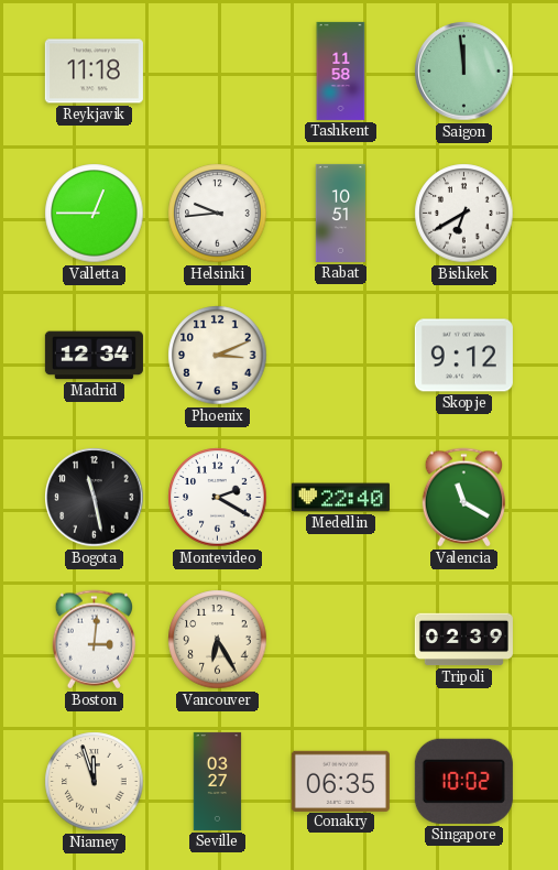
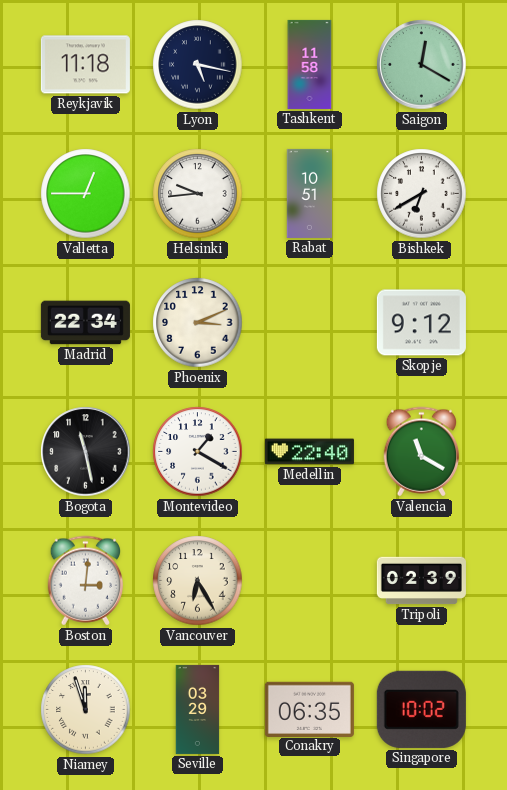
Lyon: none -> 5:17 (198, 65)
Saigon: 11:59 -> 12:20 (422, 65)
Madrid: 12:34 -> 22:34 (85, 323)
Montevideo: 2:20 -> 1:20 (198, 452)
Seville: 03:27 -> 03:29 (198, 709)
